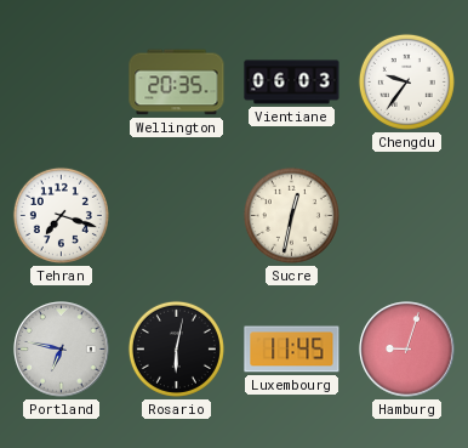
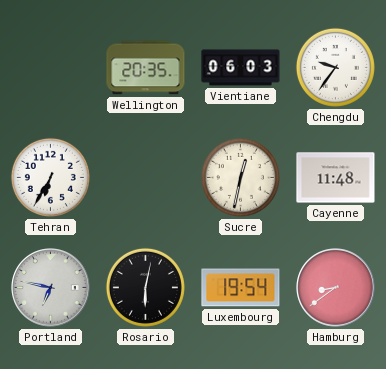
Tehran: 7:18 -> 6:35 (50, 177)
Cayenne: none -> 11:48 (336, 178)
Luxembourg: 11:45 -> 19:54 (241, 288)
Hamburg: 9:03 -> 8:39 (336, 288)
